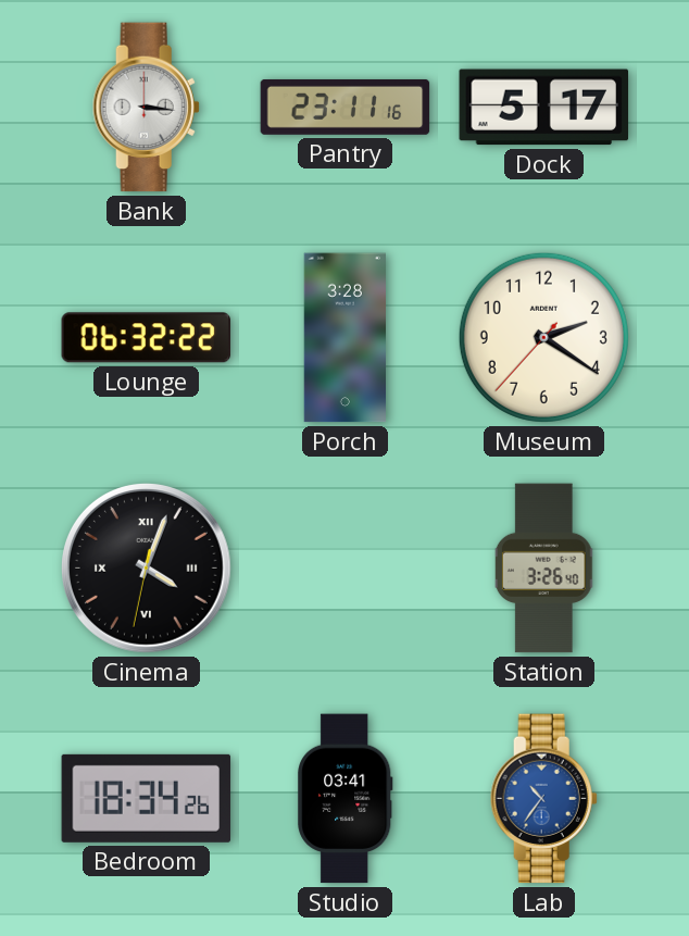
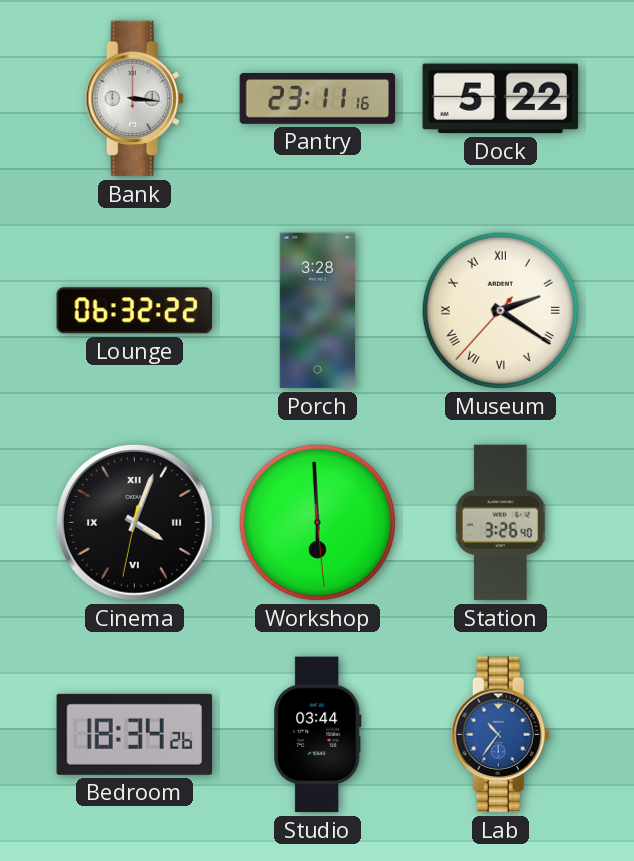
Dock: 5:17 -> 5:22 (501, 99)
Museum numerals: Arabic -> Roman (500, 310)
Workshop: none -> 5:59 (317, 522)
Studio: 03:41 -> 03:44 (318, 735)
